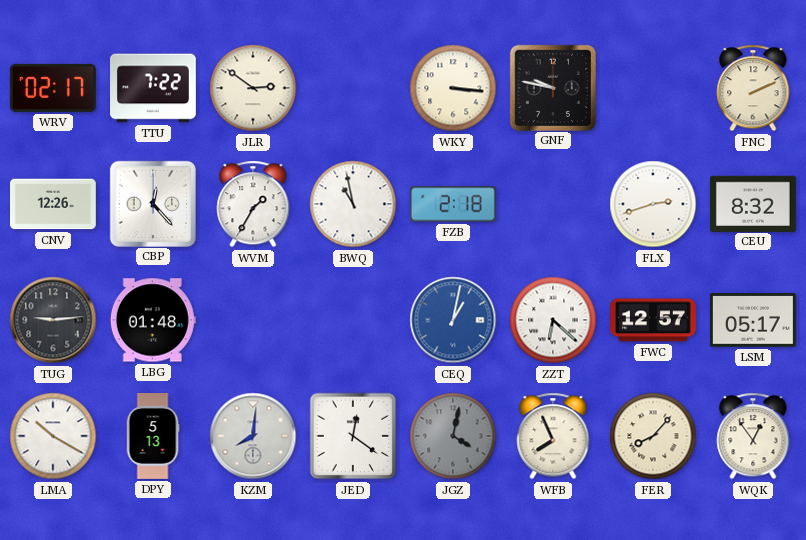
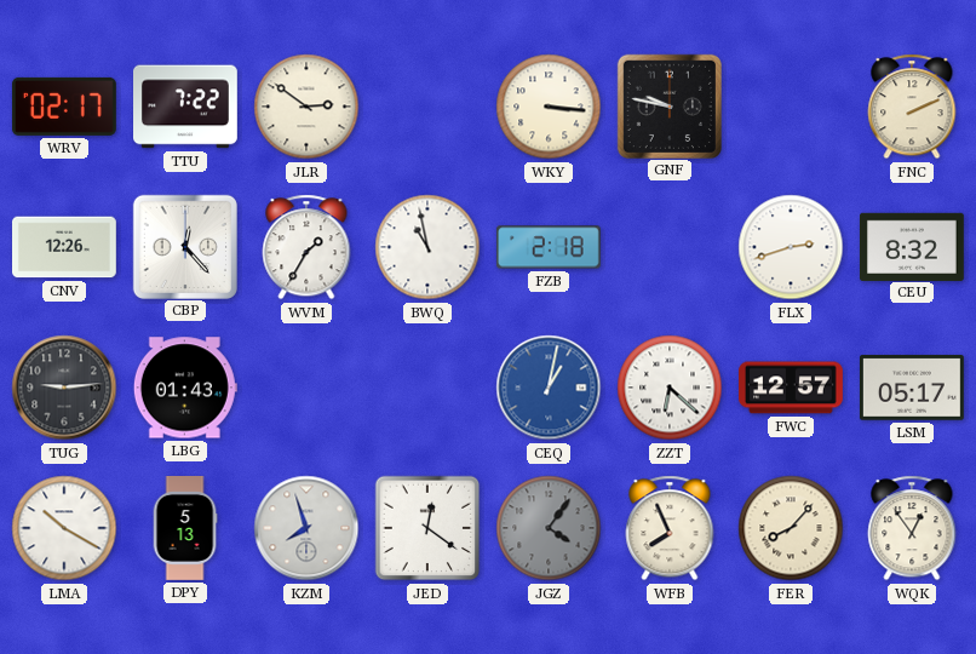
LBG: 01:48 -> 01:43 (185, 388)
KZM: 8:01 -> 7:57 (306, 528)
JGZ: 4:02 -> 4:06 (549, 528)
